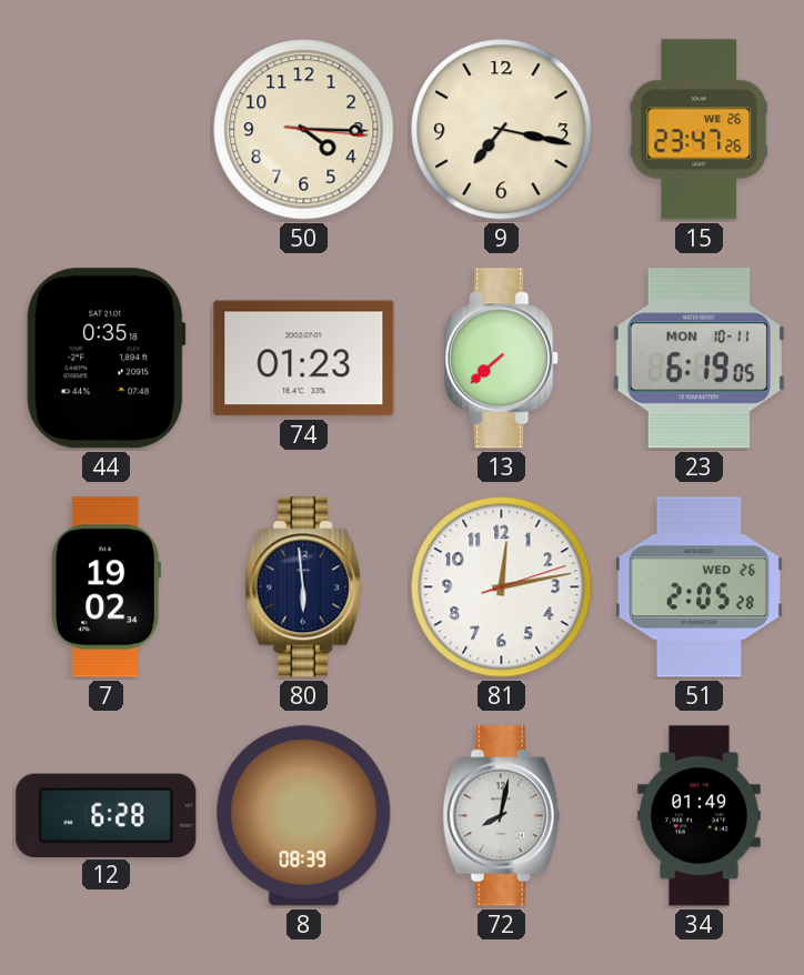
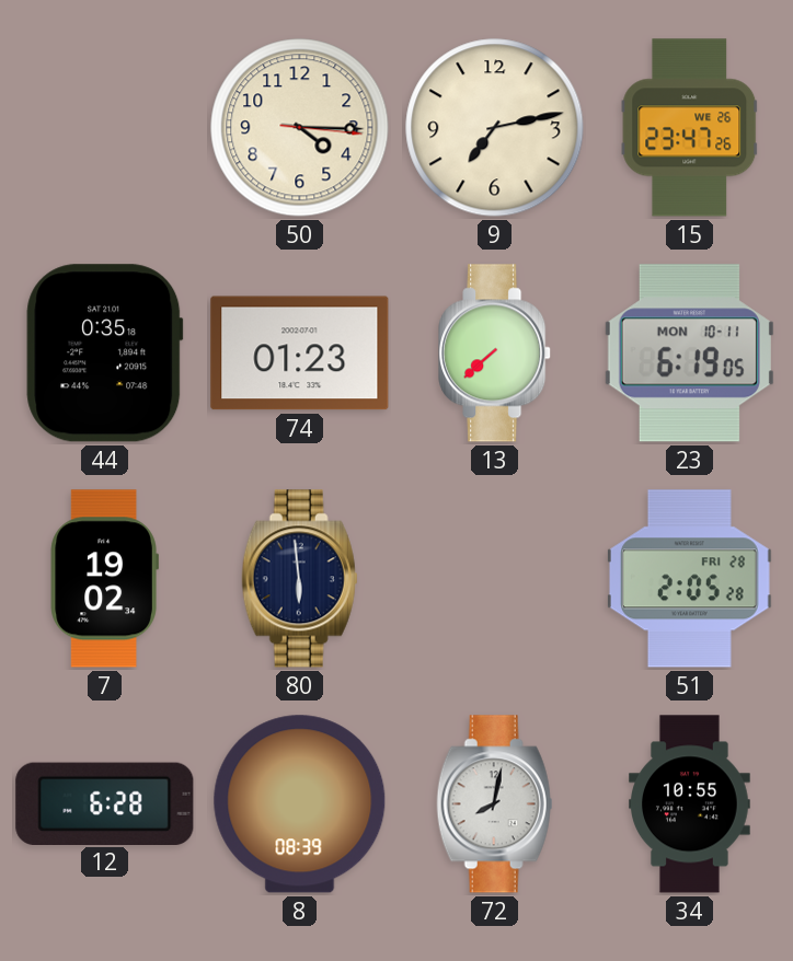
9: 7:17 -> 7:13 (495, 128)
81: 12:13 -> none (502, 587)
51 date: WED 26 -> FRI 28 (690, 579)
34: 01:49 -> 10:55 (690, 804)
